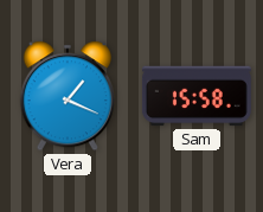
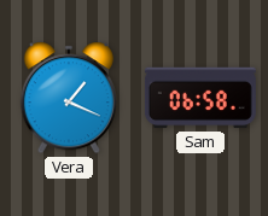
Sam: 15:58 -> 06:58 (200, 98)
